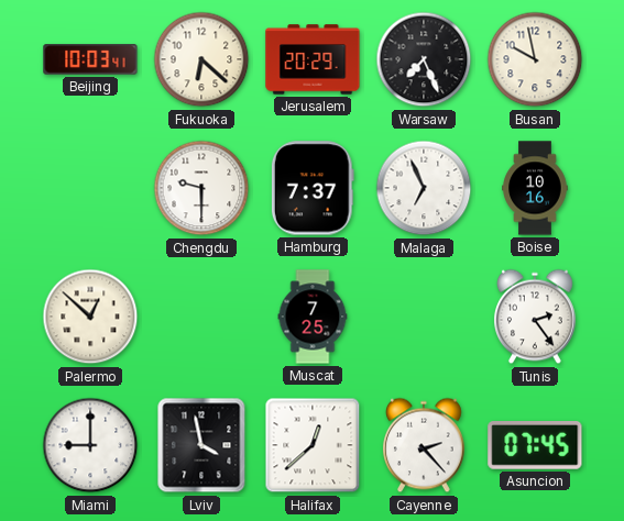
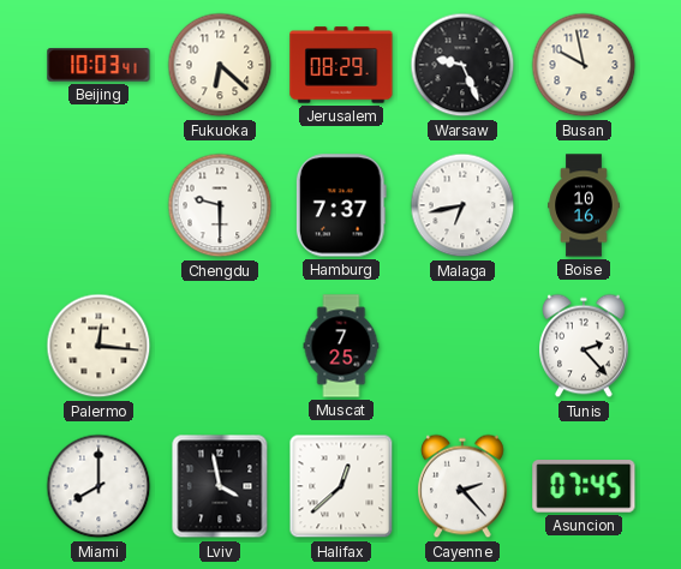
Jerusalem: 20:29 -> 08:29 (341, 65)
Warsaw: 7:26 -> 9:26 (462, 65)
Malaga: 6:56 -> 6:43 (462, 205)
Palermo: 12:52 -> 12:16 (98, 346)
Tunis: 2:24 -> 2:23 (585, 346)
Miami: 9:00 -> 8:00 (98, 486)
